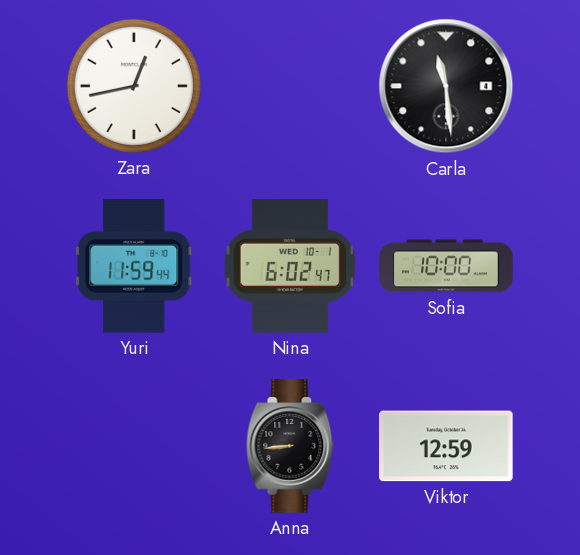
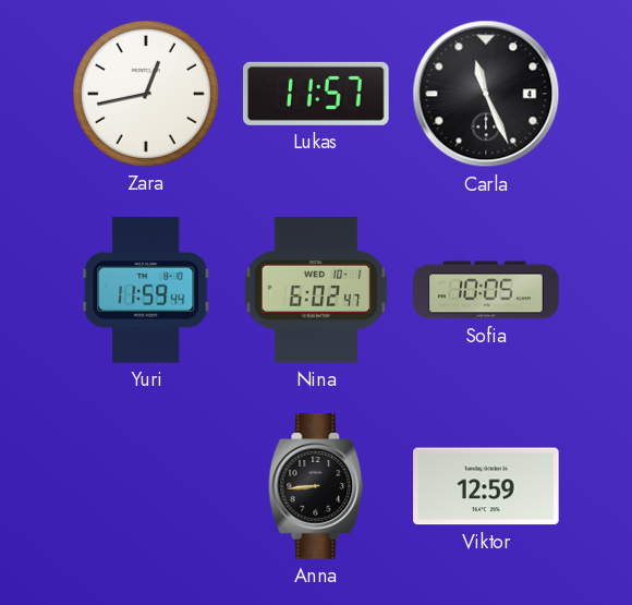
Lukas: none -> 11:57 (317, 94)
Carla: 11:29 -> 11:26 (486, 94)
Sofia: 10:00 -> 10:05 (486, 290)
